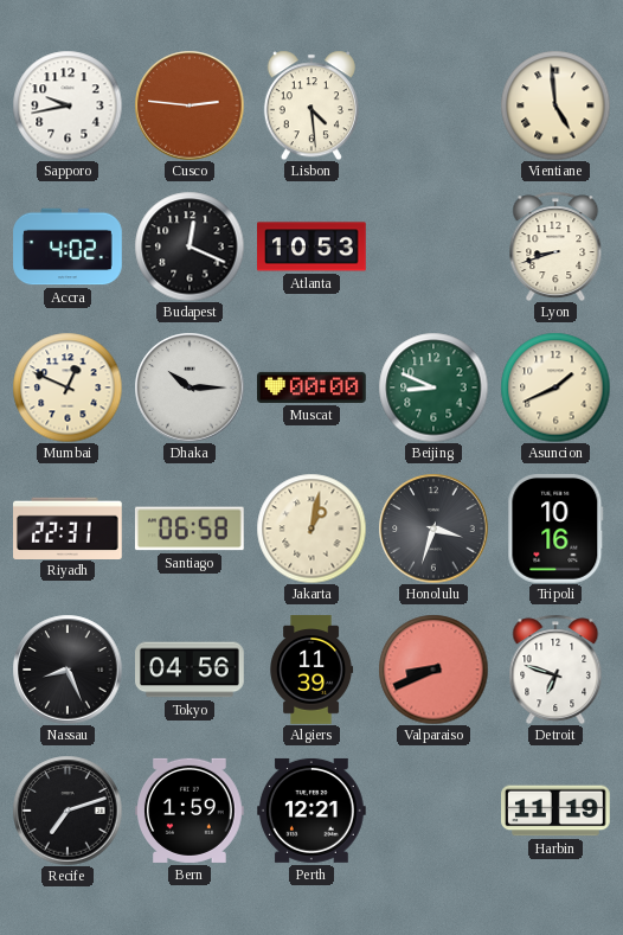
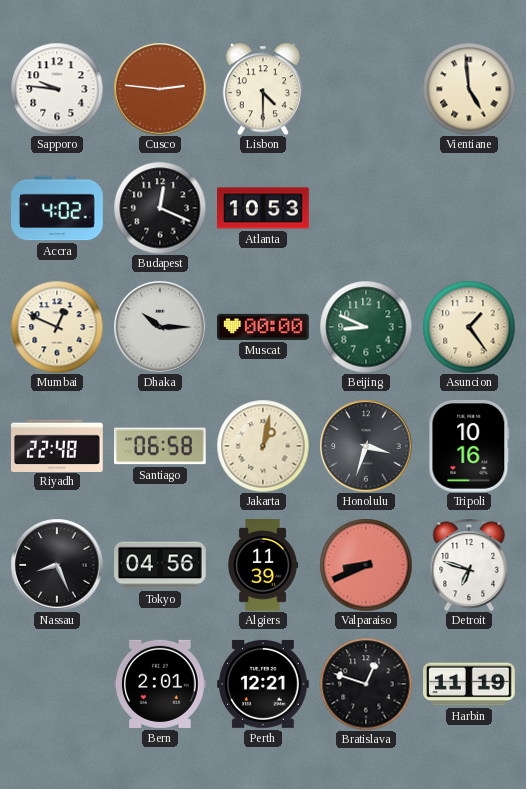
Sapporo: 9:43 -> 9:46 (57, 89)
Lisbon: 4:29 -> 4:30 (263, 89)
Lyon: 8:42 -> none (555, 246)
Asuncion: 1:41 -> 1:24 (469, 327)
Riyadh: 22:31 -> 22:48 (58, 445)
Recife: 7:12 -> none (68, 811)
Bern: 1:59 -> 2:01 (161, 684)
Bratislava: none -> 12:48 (366, 684)
